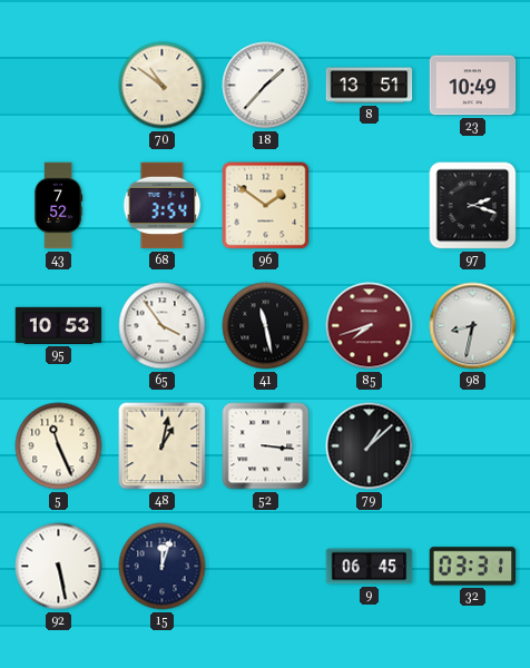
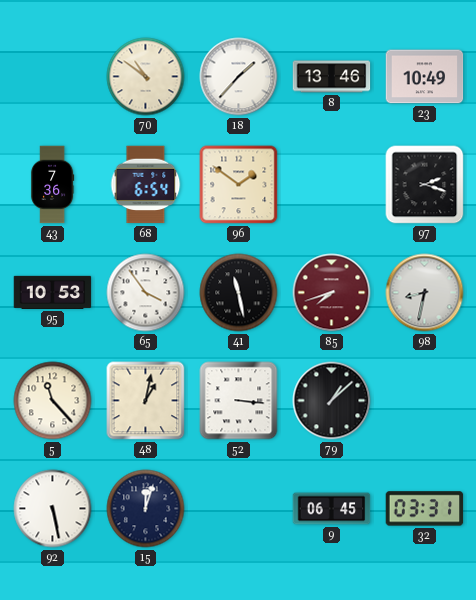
8: 13:51 -> 13:46 (332, 77)
43: 7:52 -> 7:36 (52, 185)
68: 3:54 -> 6:54 (146, 185)
5: 11:26 -> 11:23 (53, 401)
